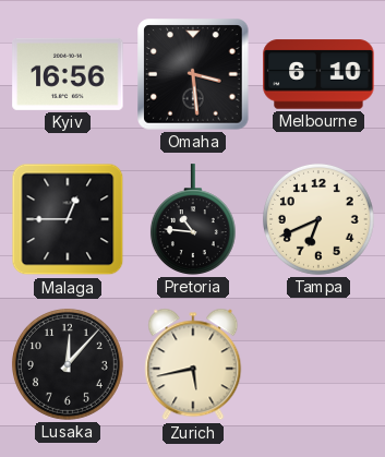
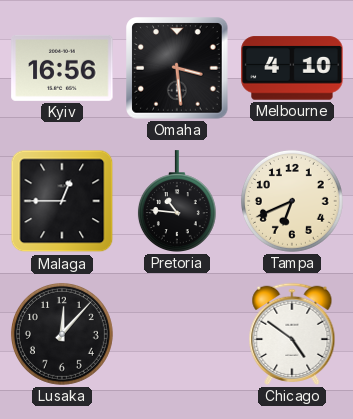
Melbourne: 6:10 -> 4:10 (292, 68)
Zurich: 5:43 -> none (193, 364)
Chicago: none -> 4:51 (292, 334)
